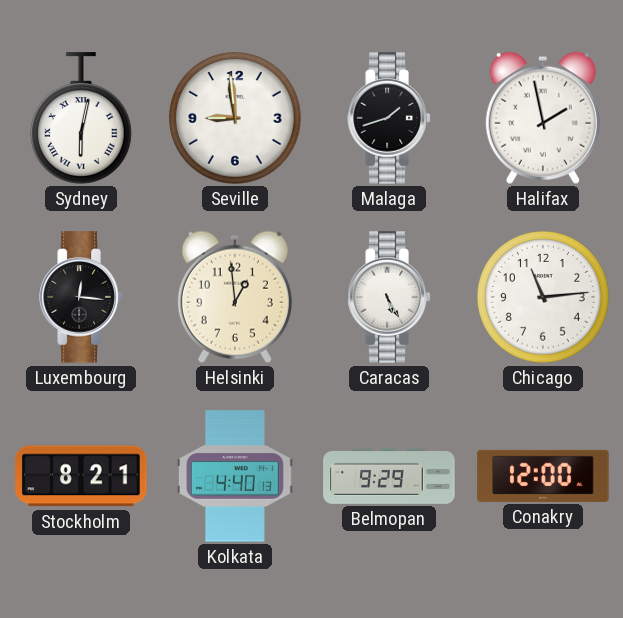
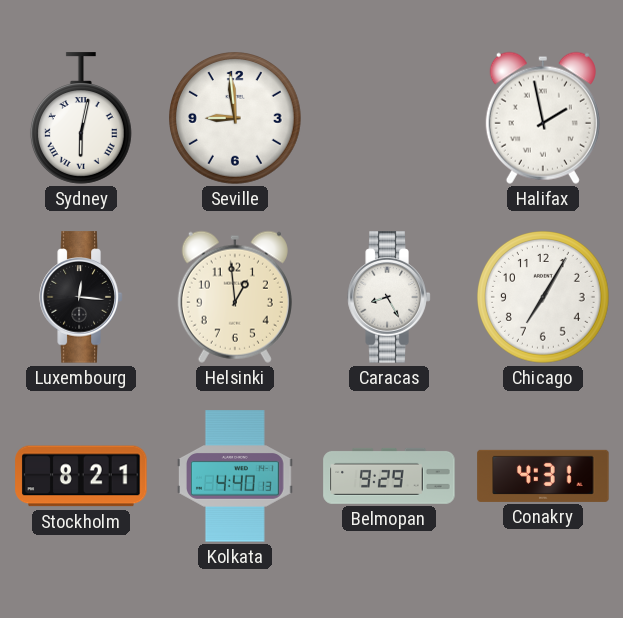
Malaga: 1:42 -> none (389, 118)
Caracas: 5:25 -> 8:25 (389, 297)
Chicago: 11:14 -> 7:05 (544, 298)
Conakry: 12:00 -> 4:31 (543, 476)
